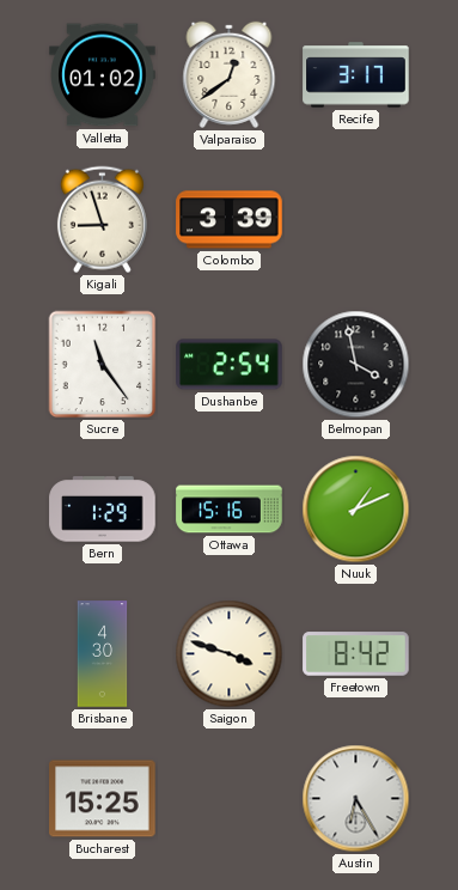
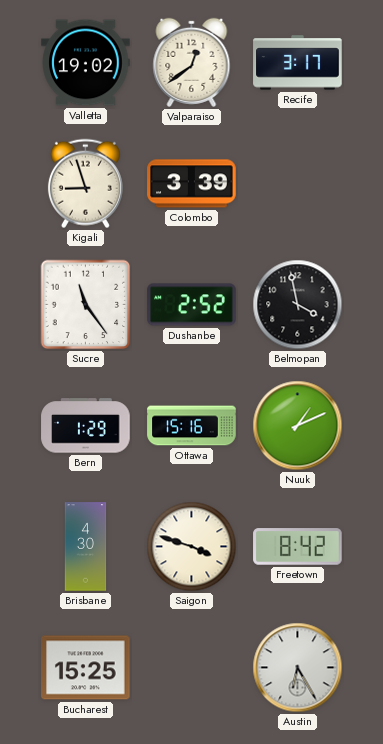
Valletta: 01:02 -> 19:02 (86, 63)
Dushanbe: 2:54 -> 2:52 (192, 305)
